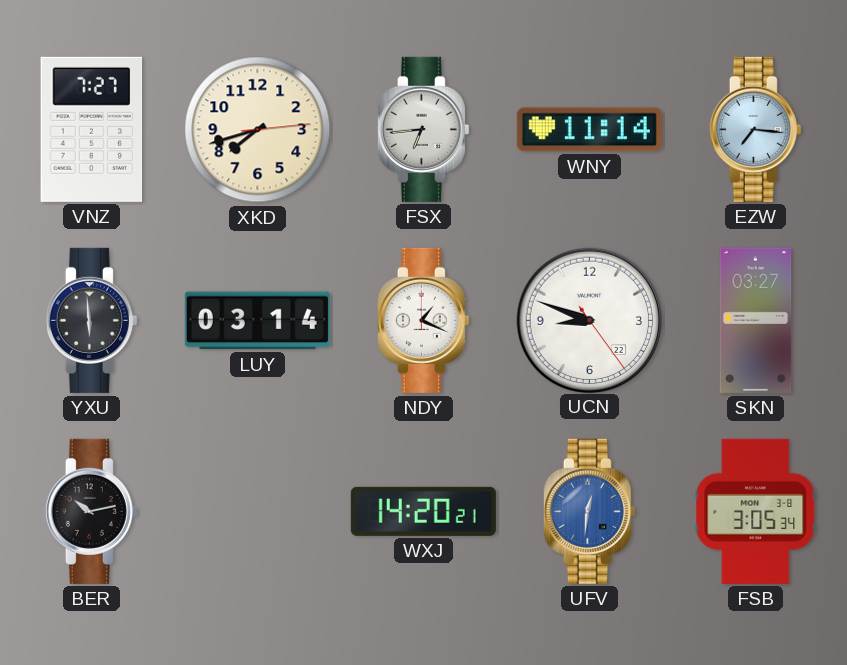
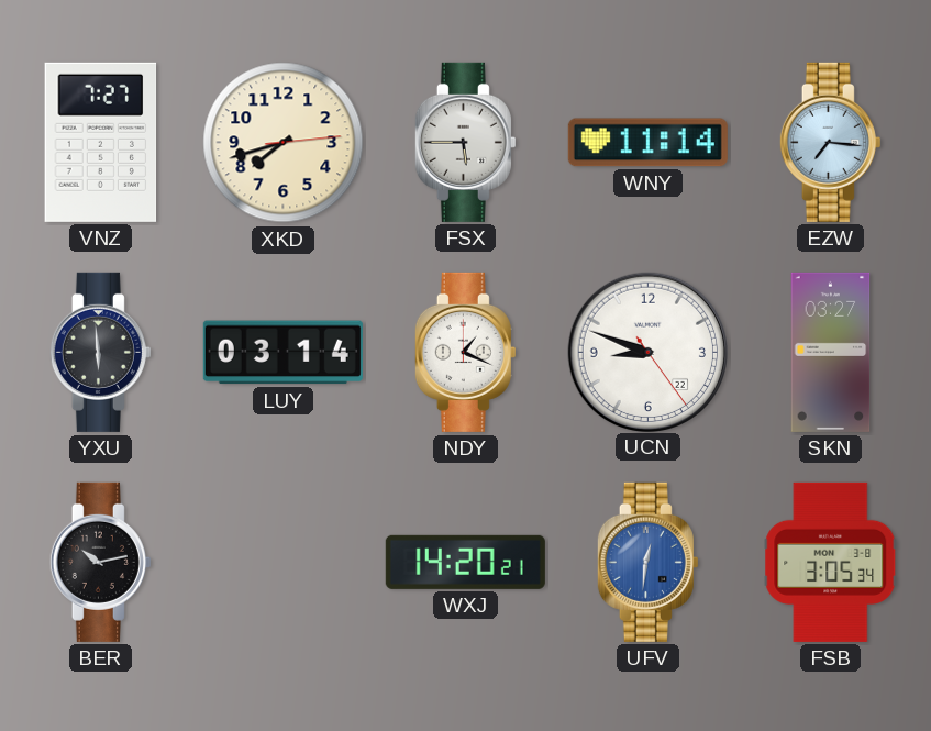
FSX: 6:44 -> 5:45 (465, 142)
